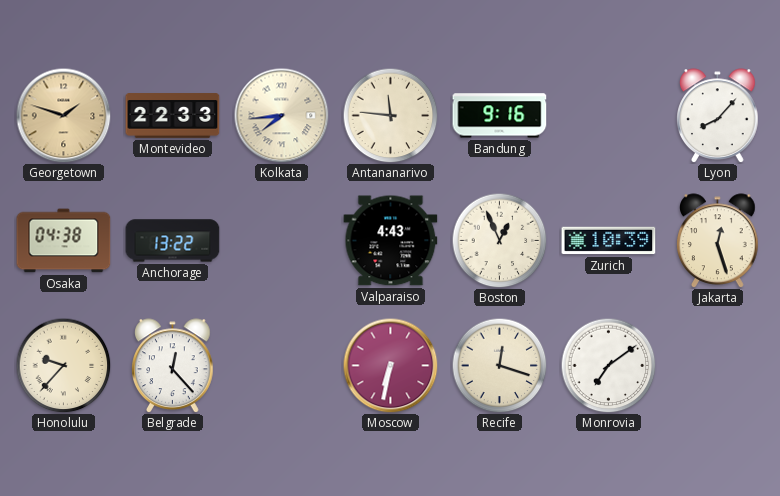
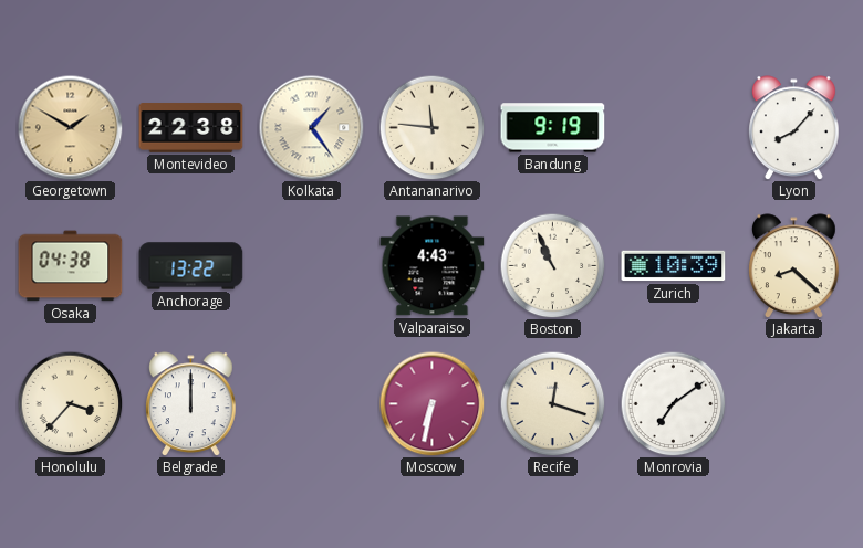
Georgetown: 1:48 -> 1:50 (70, 127)
Montevideo: 22:33 -> 22:38 (191, 128)
Kolkata: 7:44 -> 1:24 (311, 127)
Bandung: 9:16 -> 9:19 (553, 128)
Boston: 12:56 -> 10:56 (552, 265)
Jakarta: 12:27 -> 8:22 (794, 265)
Honolulu: 9:37 -> 3:37 (70, 403)
Belgrade: 12:23 -> 12:00 (191, 403)
